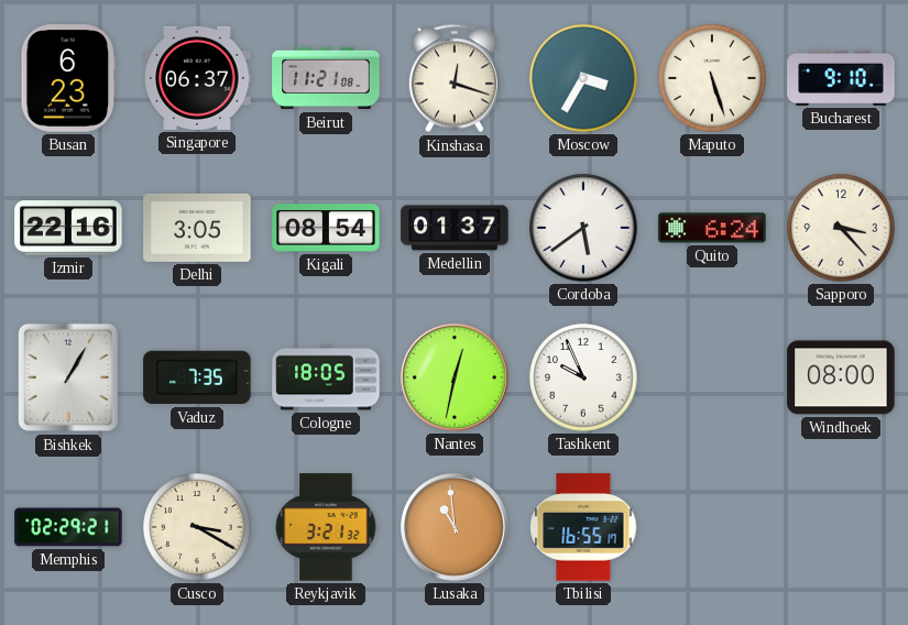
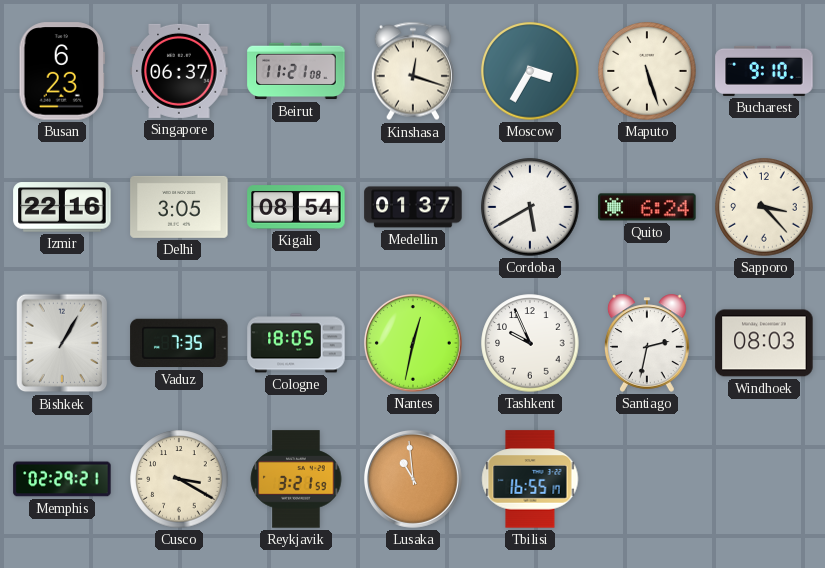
Cordoba: 5:39 -> 5:40 (530, 207)
Santiago: none -> 2:32 (647, 343)
Windhoek: 08:00 -> 08:03 (764, 343)
Reykjavik: 3:21:32 -> 3:21:59 (296, 479)
